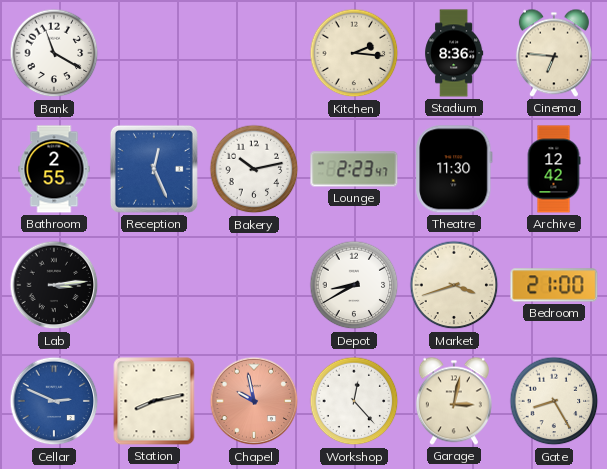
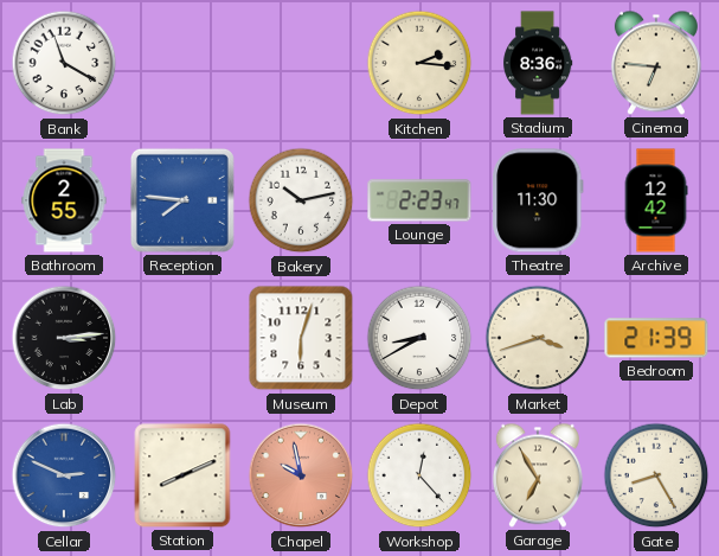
Reception: 12:26 -> 7:46 (182, 200)
Museum: none -> 6:03 (301, 338)
Bedroom: 21:00 -> 21:39 (656, 338)
Station: 8:13 -> 8:11 (182, 475)
Garage: 3:02 -> 6:55 (538, 475)
